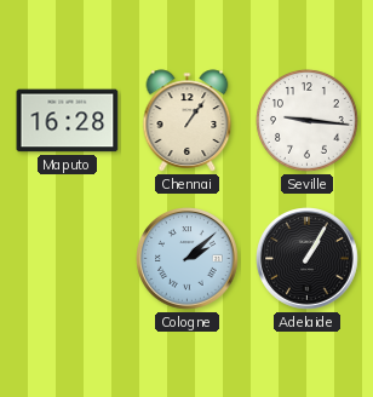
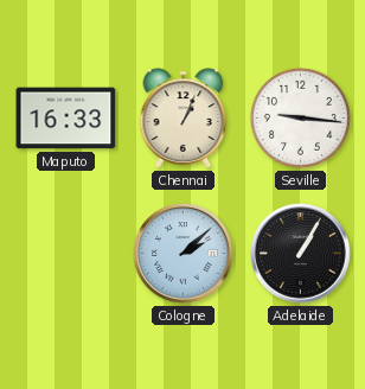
Maputo: 16:28 -> 16:33 (66, 119)
Chennai: 1:06 -> 1:04 (184, 119)
